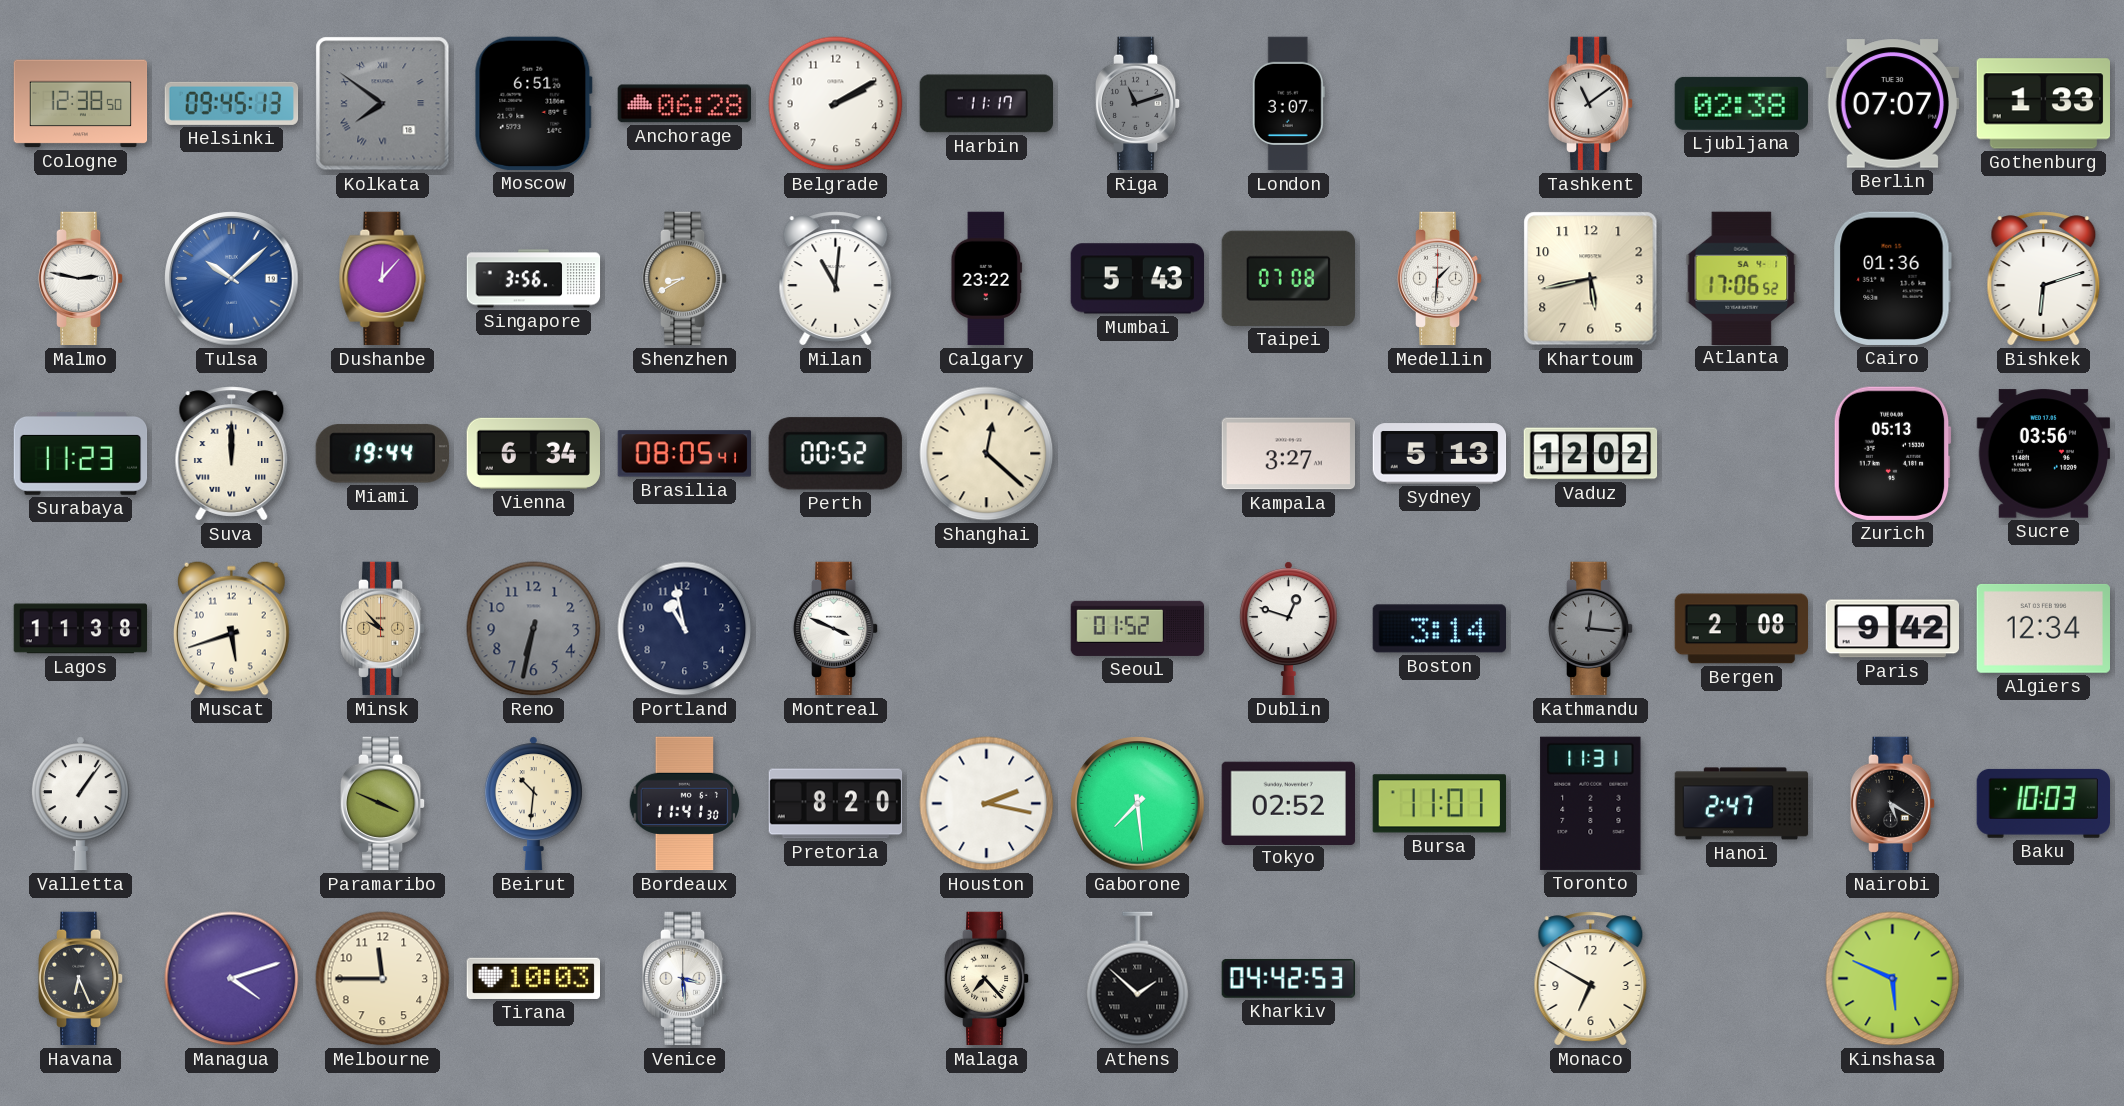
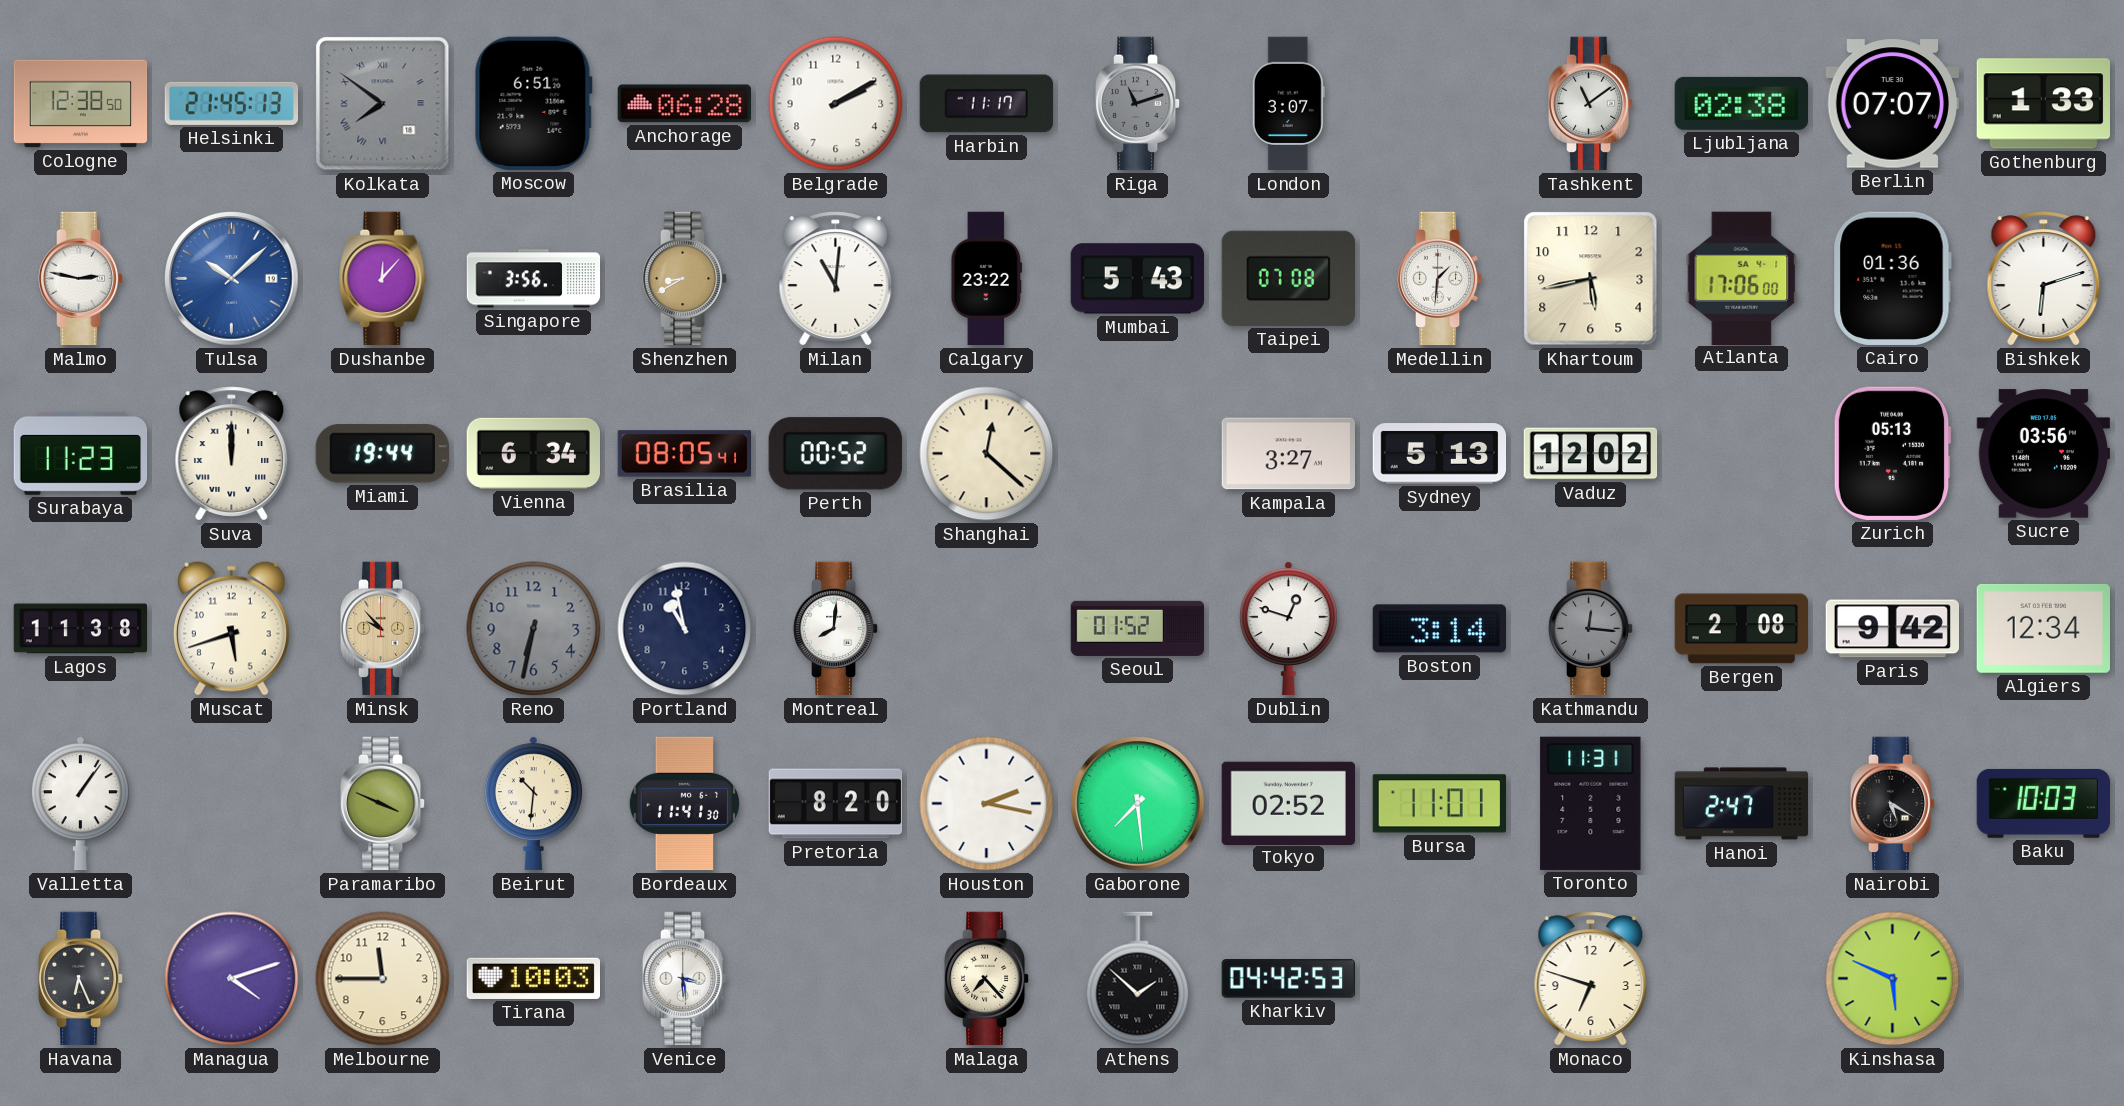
Helsinki: 09:45 -> 21:45 (232, 103)
Atlanta: 17:06:52 -> 17:06:00 (1742, 278)
Montreal: 3:49 -> 8:01 (836, 629)
Monaco: 6:50 -> 6:48 (1591, 979)
